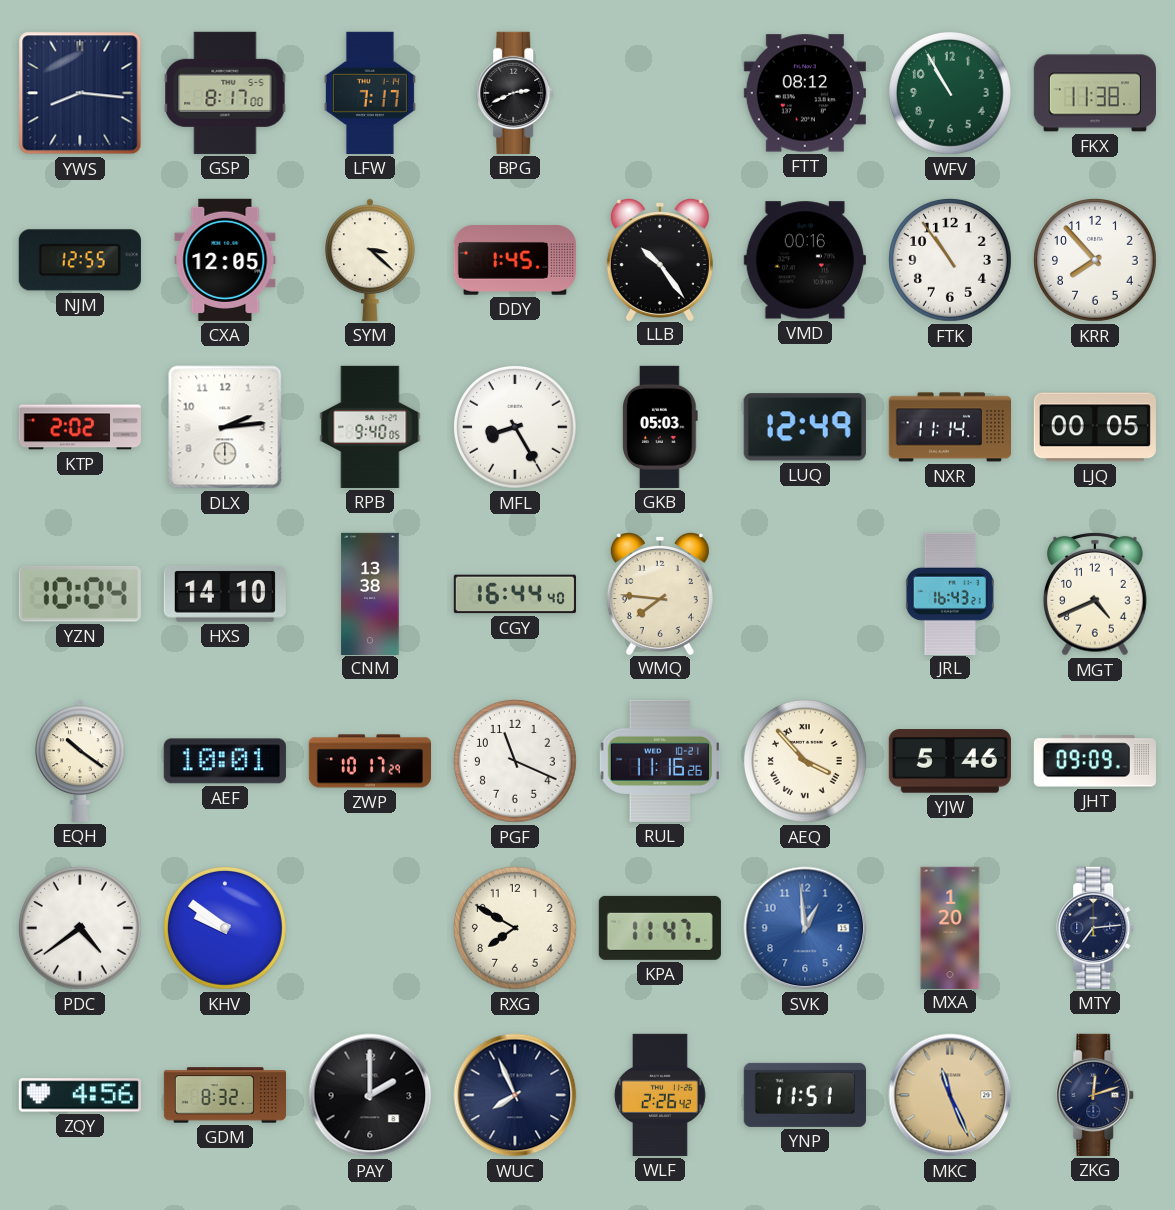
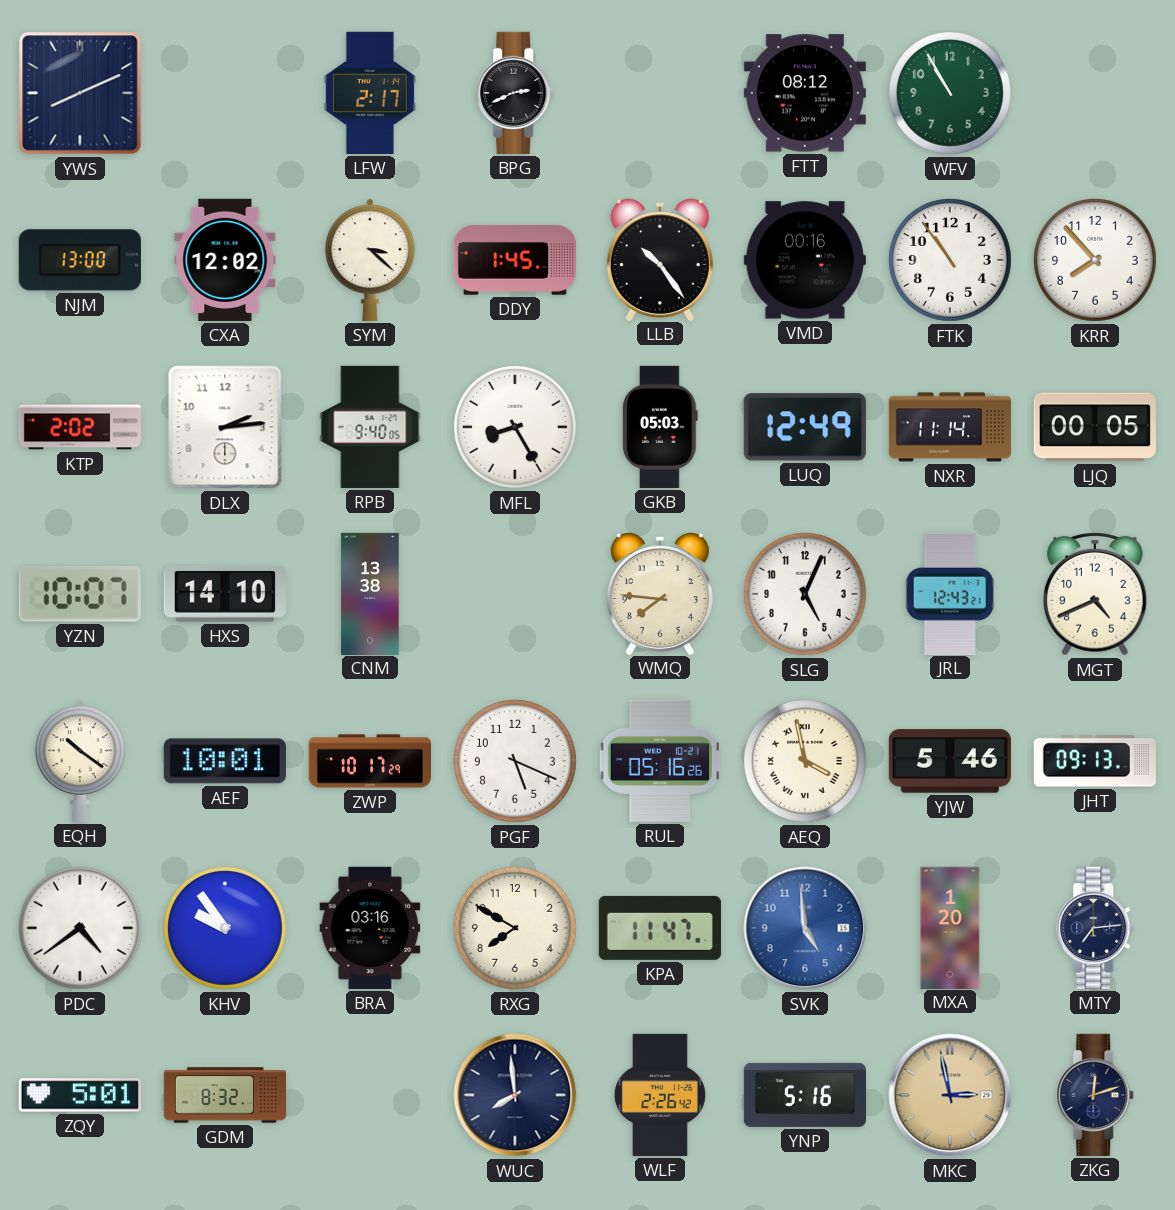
YWS: 8:16 -> 8:11 (80, 93)
GSP: 8:17 -> none (225, 93)
LFW: 7:17 -> 2:17 (370, 93)
FKX: 11:38 -> none (1095, 93)
NJM: 12:55 -> 13:00 (80, 260)
CXA: 12:05 -> 12:02 (225, 260)
YZN: 10:04 -> 10:07 (80, 594)
CGY: 16:44 -> none (515, 594)
SLG: none -> 5:04 (805, 594)
JRL: 16:43 -> 12:43 (950, 593)
PGF: 11:19 -> 5:19 (515, 761)
RUL: 11:16 -> 05:16 (660, 761)
AEQ: 3:53 -> 3:58 (805, 761)
JHT: 09:09 -> 09:13 (1095, 761)
KHV: 9:51 -> 9:54 (225, 928)
BRA: none -> 03:16 (370, 928)
SVK: 12:59 -> 4:59 (805, 928)
ZQY: 4:56 -> 5:01 (80, 1095)
PAY: 2:00 -> none (370, 1095)
WUC: 7:56 -> 7:59 (515, 1095)
YNP: 11:51 -> 5:16 (805, 1095)
MKC: 11:26 -> 2:58 (950, 1095)
